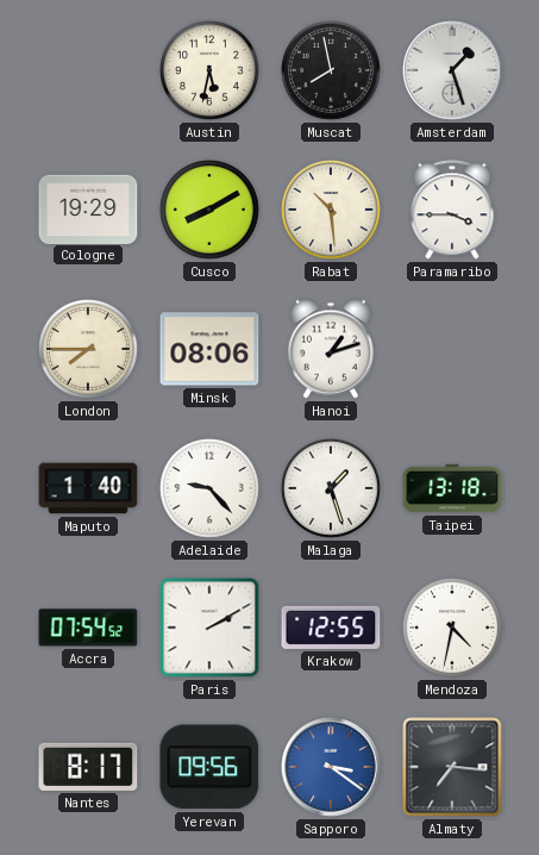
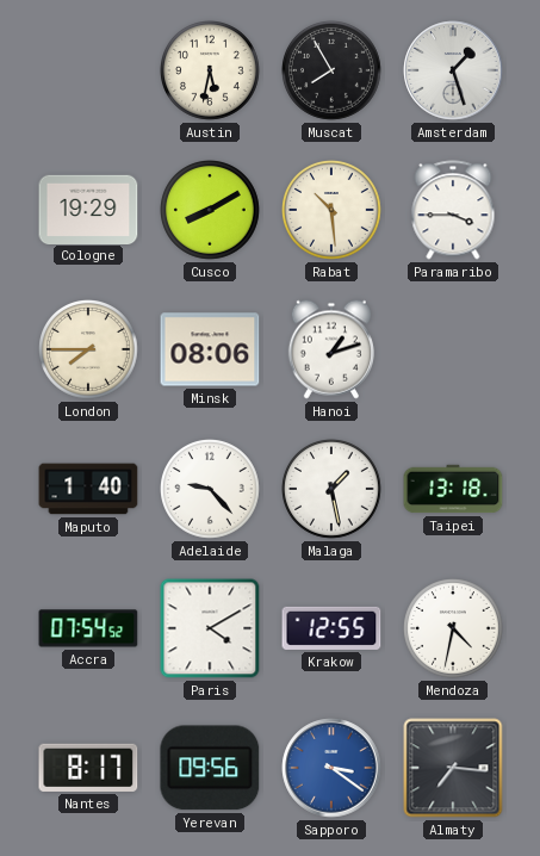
Muscat: 7:58 -> 7:55 (333, 72)
Malaga: 1:27 -> 1:28 (333, 490)
Paris: 2:10 -> 4:10 (210, 628)
